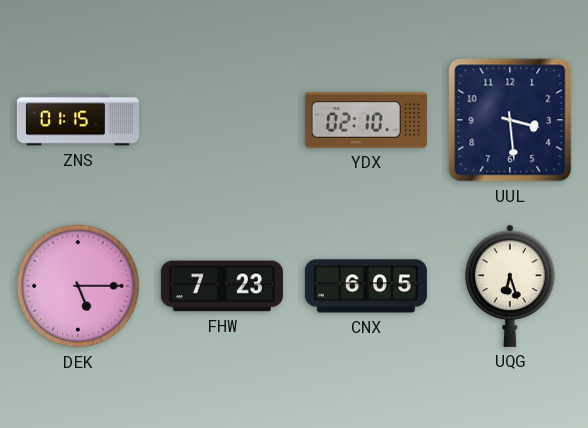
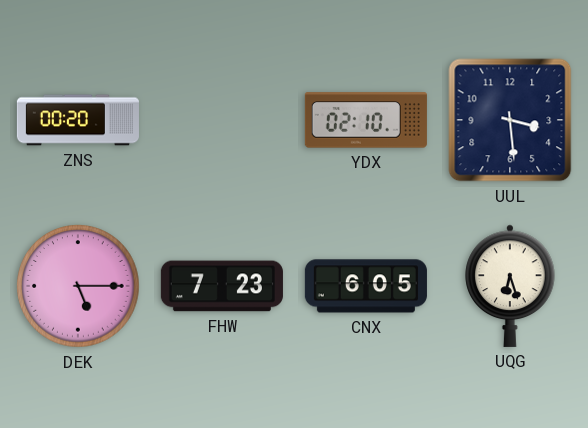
ZNS: 01:15 -> 00:20 (78, 120)
